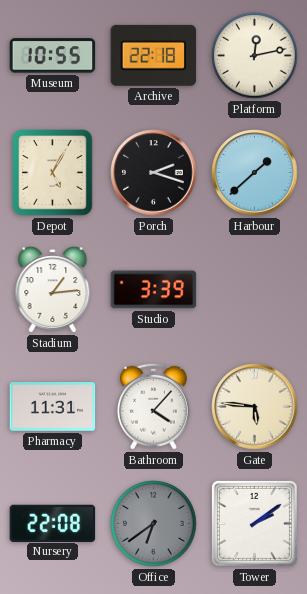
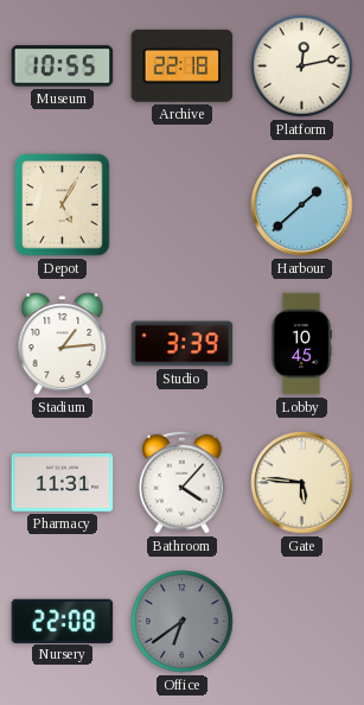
Porch: 2:18 -> none (154, 173)
Lobby: none -> 10:45 (301, 344)
Tower: 2:09 -> none (254, 523)
